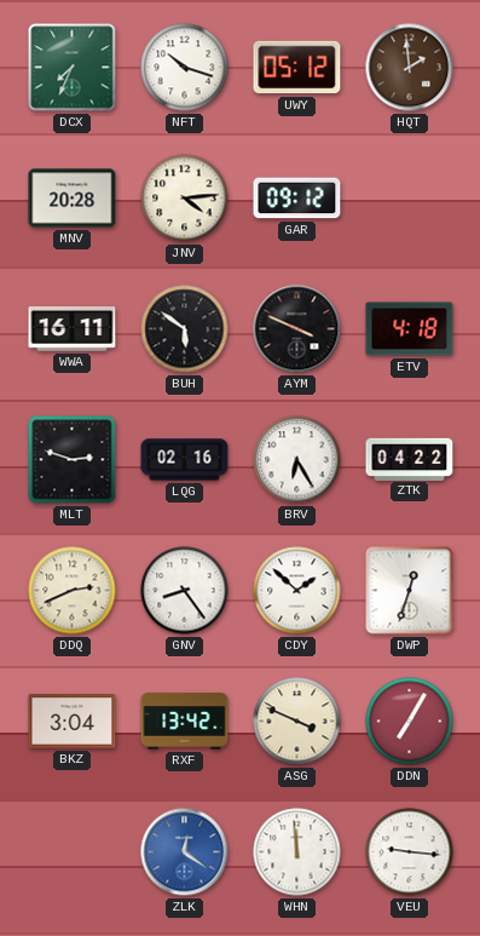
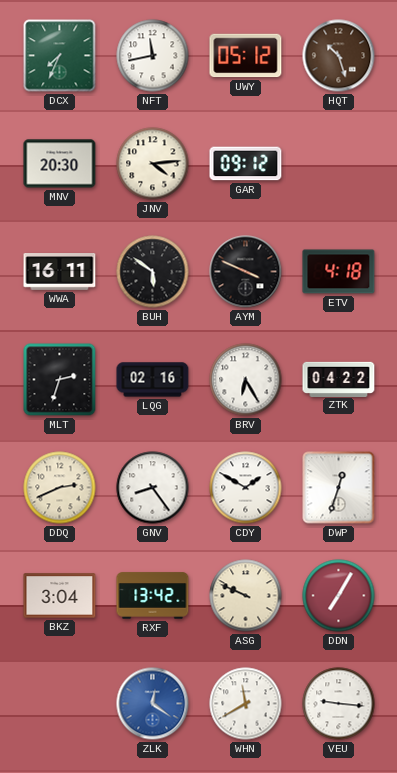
NFT: 10:18 -> 11:43 (153, 56)
HQT: 1:59 -> 10:27 (339, 56)
MNV: 20:28 -> 20:30 (60, 164)
MLT: 2:48 -> 2:33 (60, 380)
CDY: 1:52 -> 1:50 (246, 488)
ASG: 3:49 -> 9:49 (246, 596)
WHN: 11:59 -> 11:40 (246, 704)
